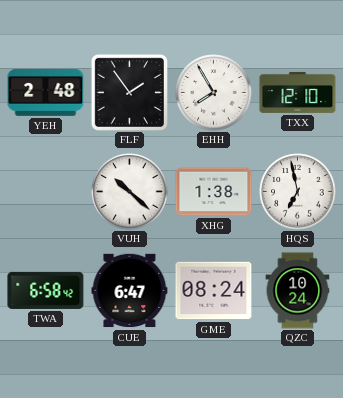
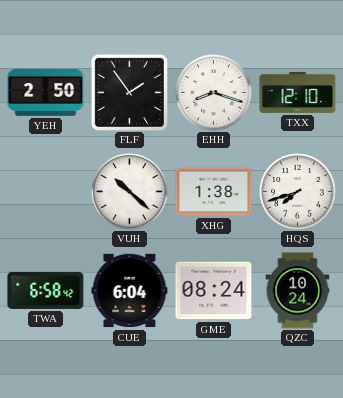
YEH: 2:48 -> 2:50 (46, 93)
EHH: 7:55 -> 8:18 (214, 93)
HQS: 6:58 -> 7:42 (298, 192)
CUE: 6:47 -> 6:04 (130, 291)
